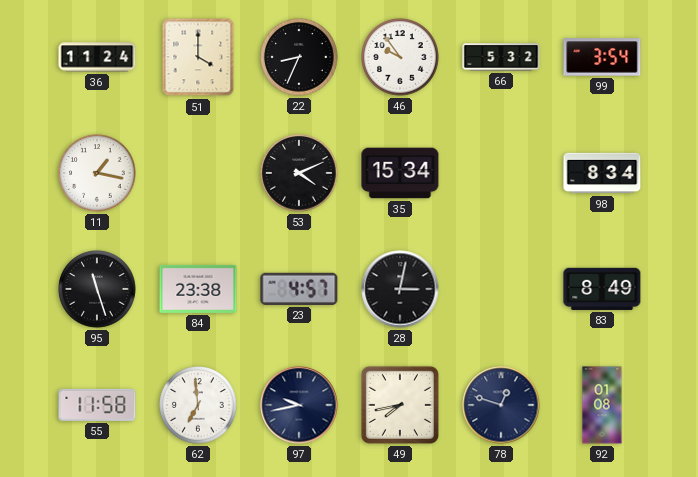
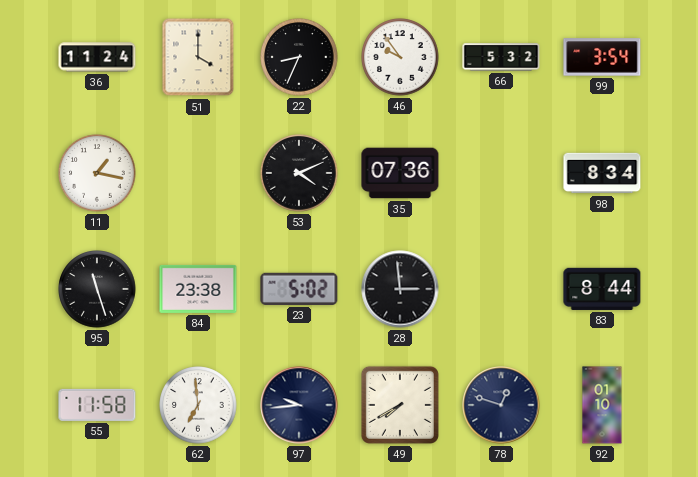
35: 15:34 -> 07:36 (400, 173)
23: 4:57 -> 5:02 (299, 289)
28: 3:02 -> 2:59 (400, 289)
83: 8:49 -> 8:44 (602, 289)
97: 9:43 -> 9:44 (299, 405)
49: 7:43 -> 7:40 (400, 405)
92: 01:08 -> 01:10 (602, 405)
